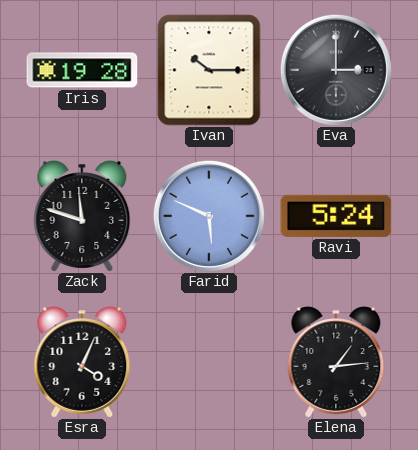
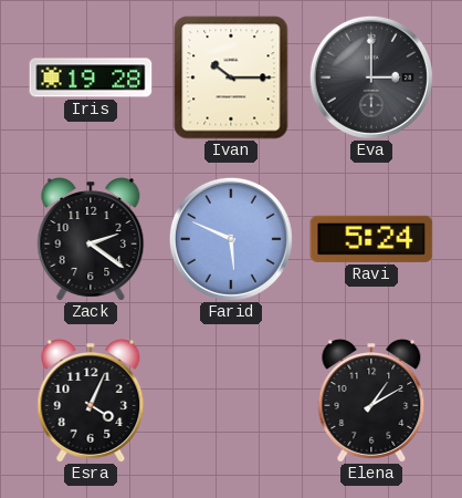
Zack: 11:48 -> 2:21 (91, 239)
Elena: 1:14 -> 1:10 (371, 401)
